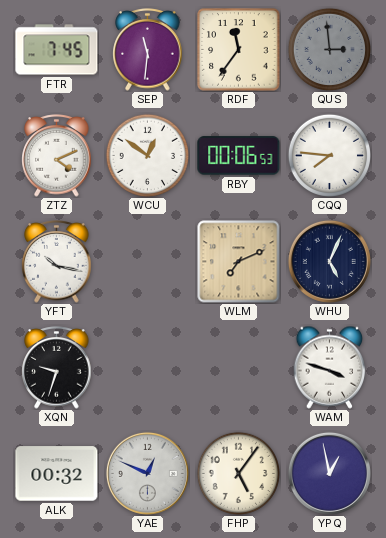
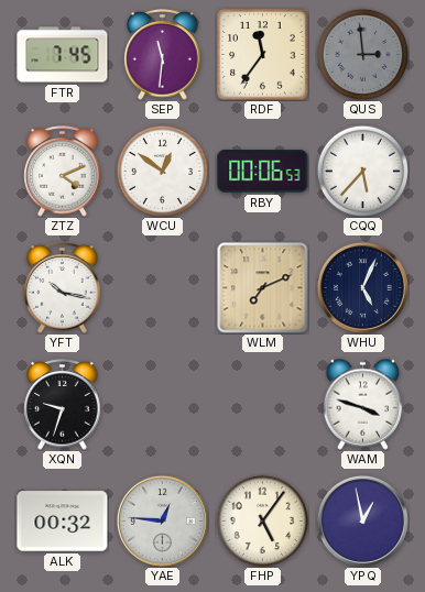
CQQ: 7:46 -> 5:37 (362, 171)
YAE: 12:49 -> 12:46 (162, 520)
